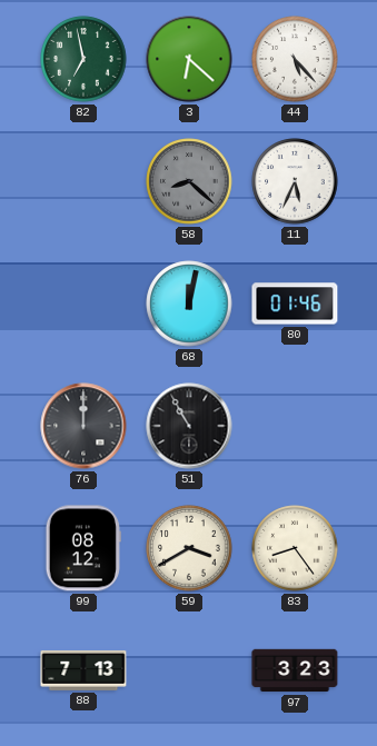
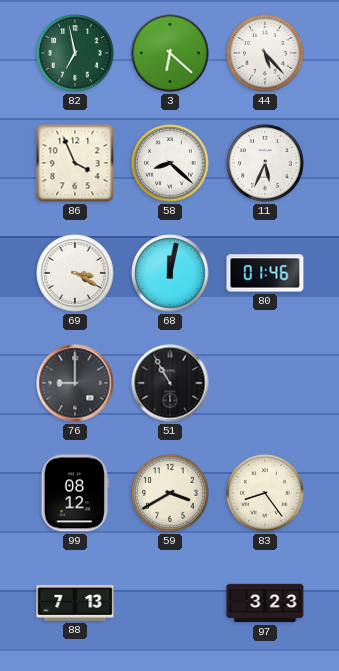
86: none -> 3:56 (75, 163)
58 dial: grey -> white (170, 163)
69: none -> 3:20 (75, 273)
76: 12:00 -> 9:00 (75, 383)
